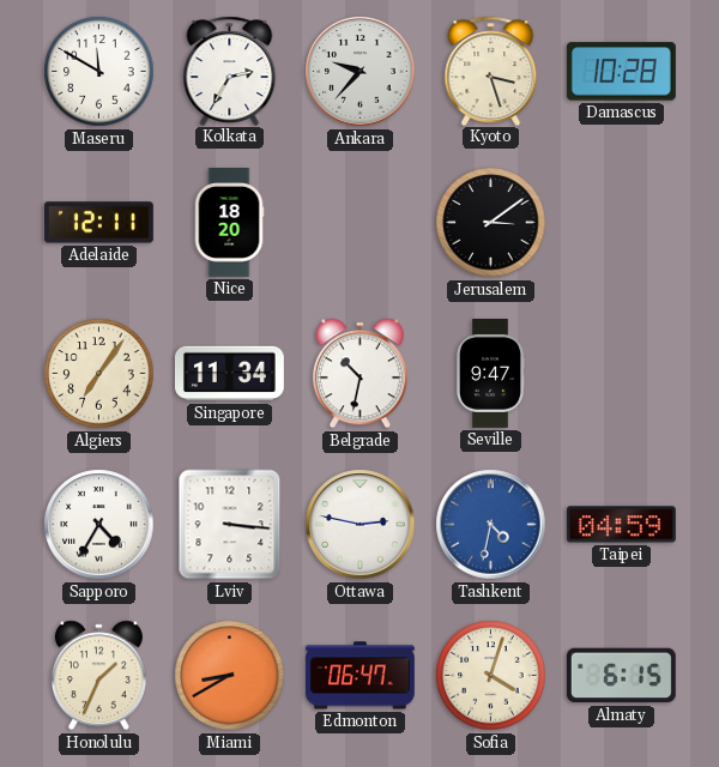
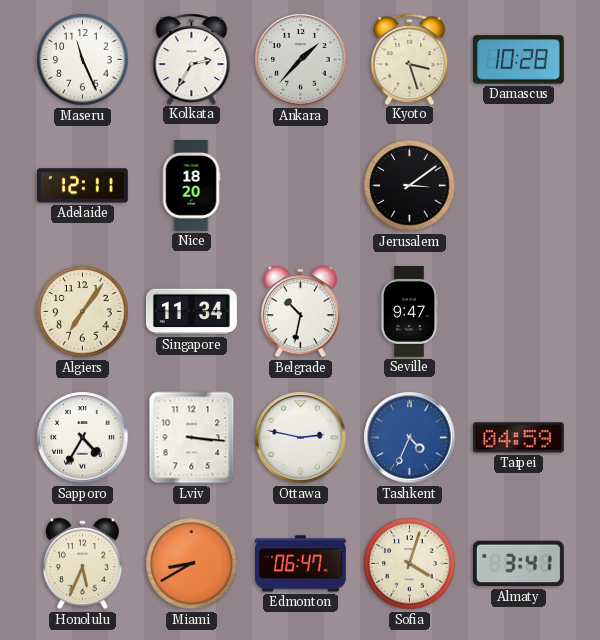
Maseru: 11:50 -> 11:26 (83, 60)
Ankara: 9:37 -> 1:37 (301, 60)
Tashkent: 4:32 -> 4:34 (410, 438)
Honolulu: 1:34 -> 5:34 (82, 564)
Almaty: 6:15 -> 3:41 (518, 564)
